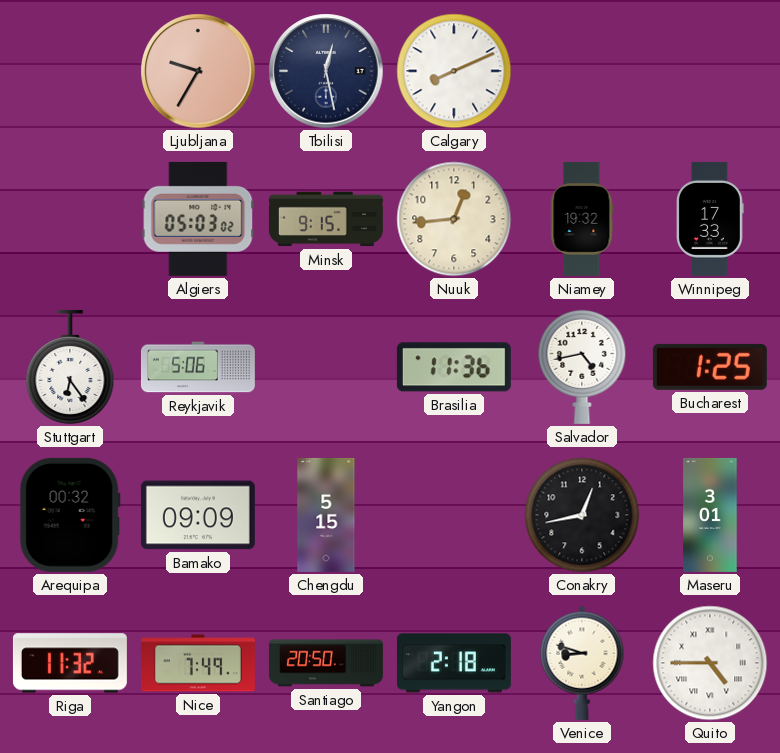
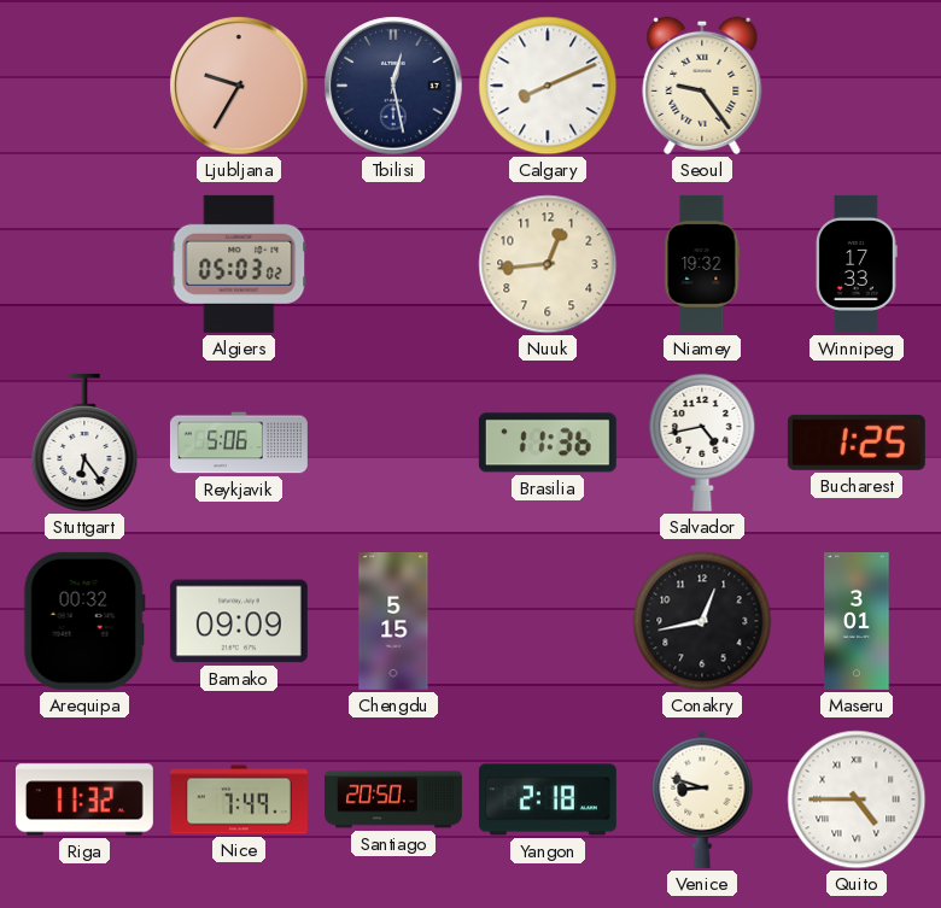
Seoul: none -> 9:24 (702, 86)
Minsk: 9:15 -> none (326, 219)
